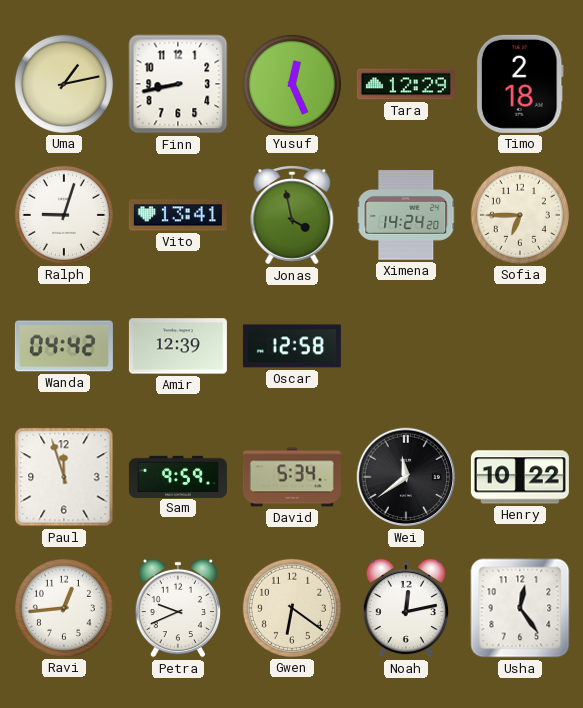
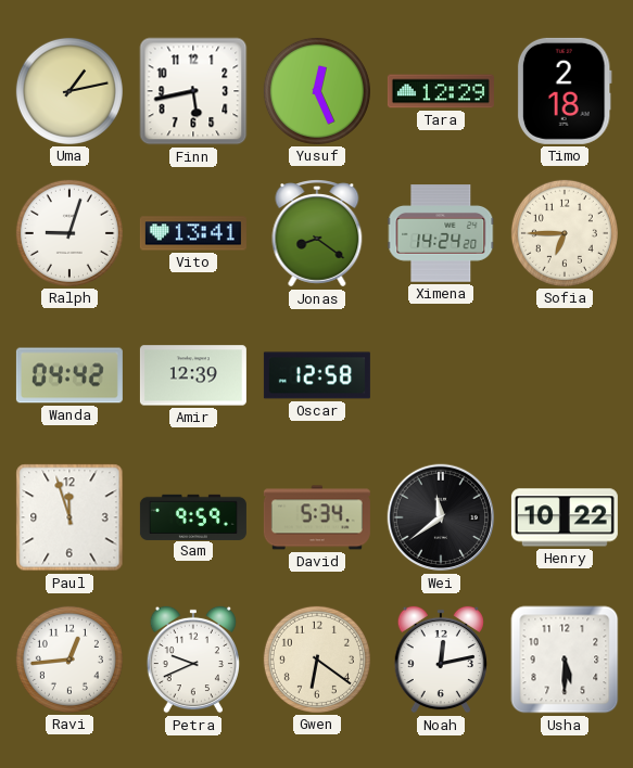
Finn: 8:43 -> 5:43 (193, 91)
Jonas: 3:58 -> 8:21 (317, 233)
Usha: 12:24 -> 5:30 (565, 660)
